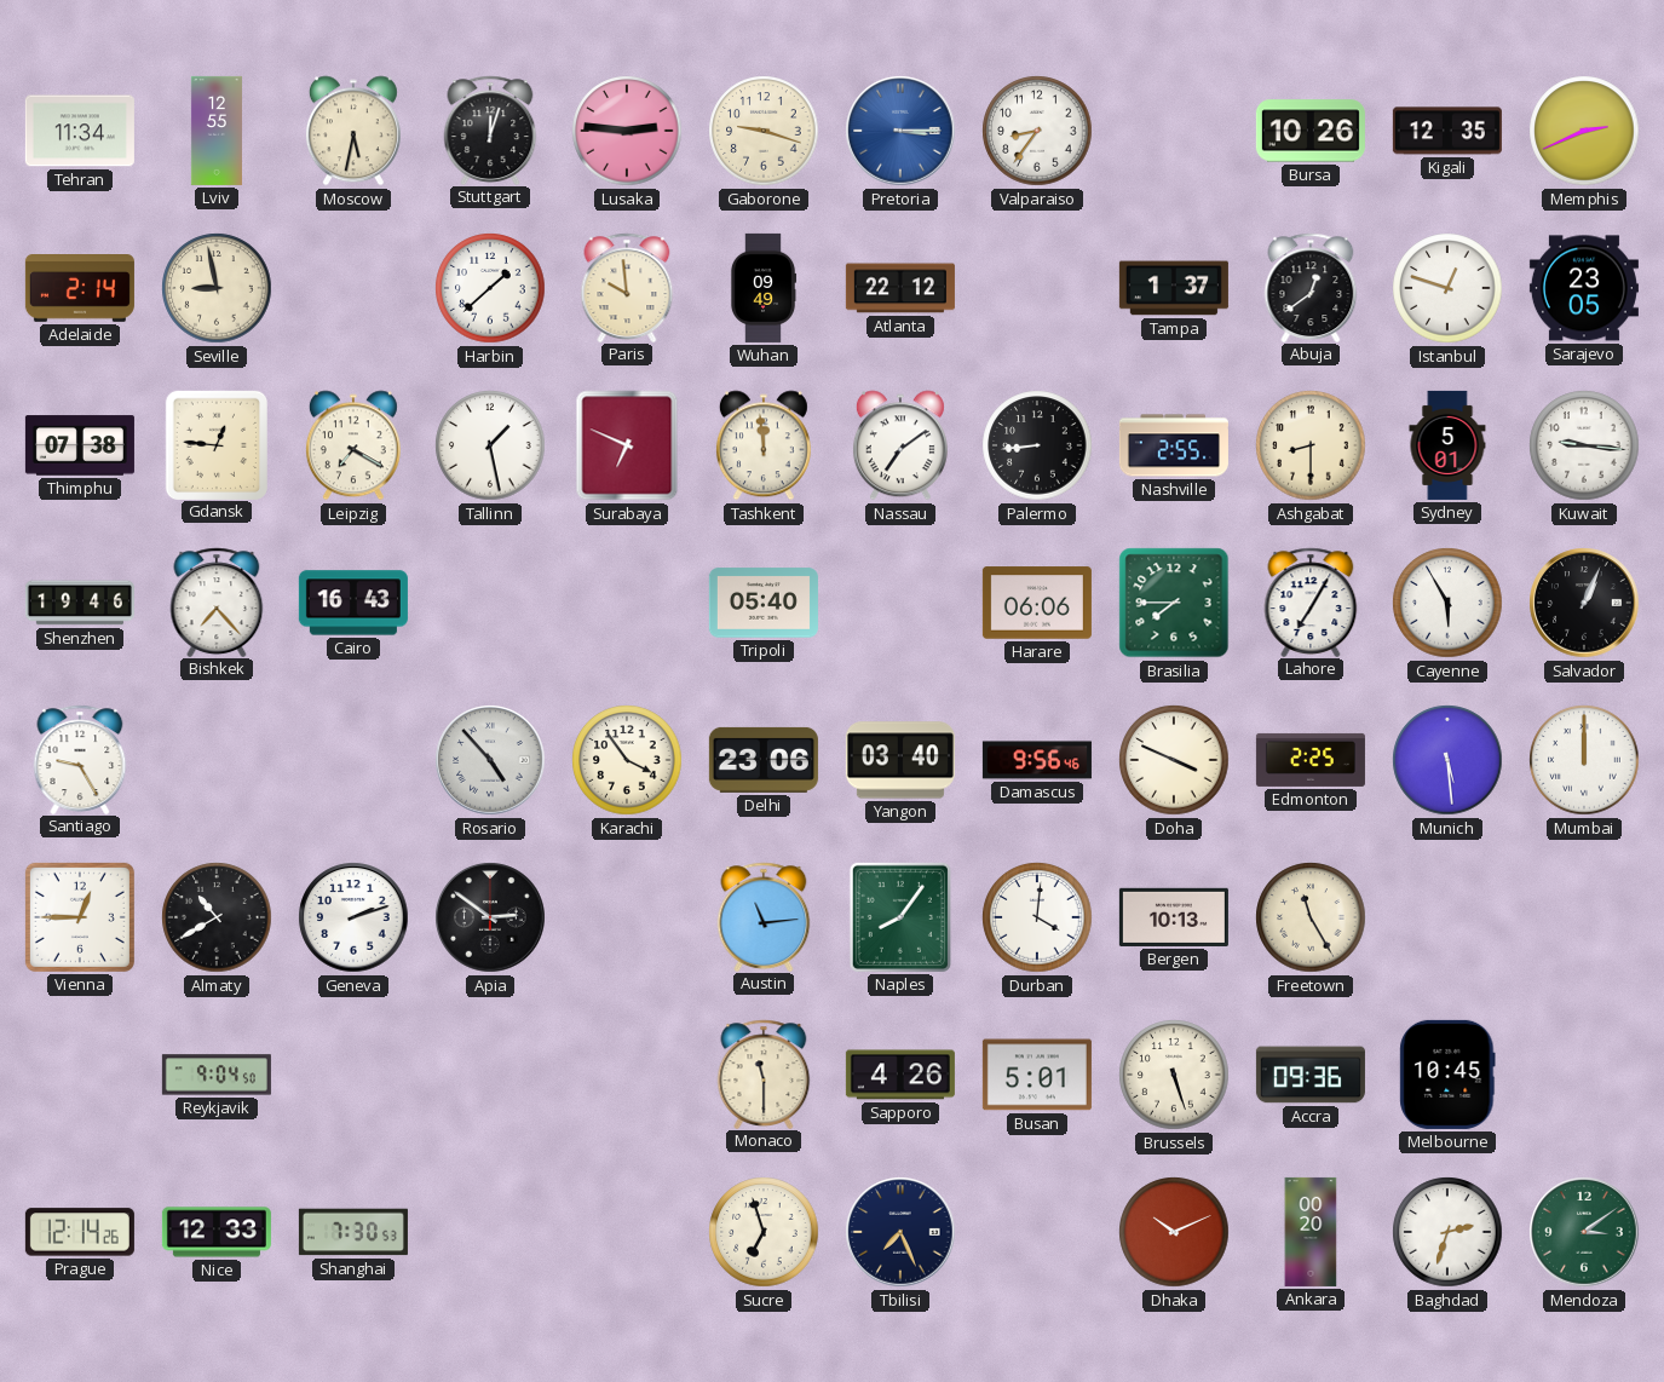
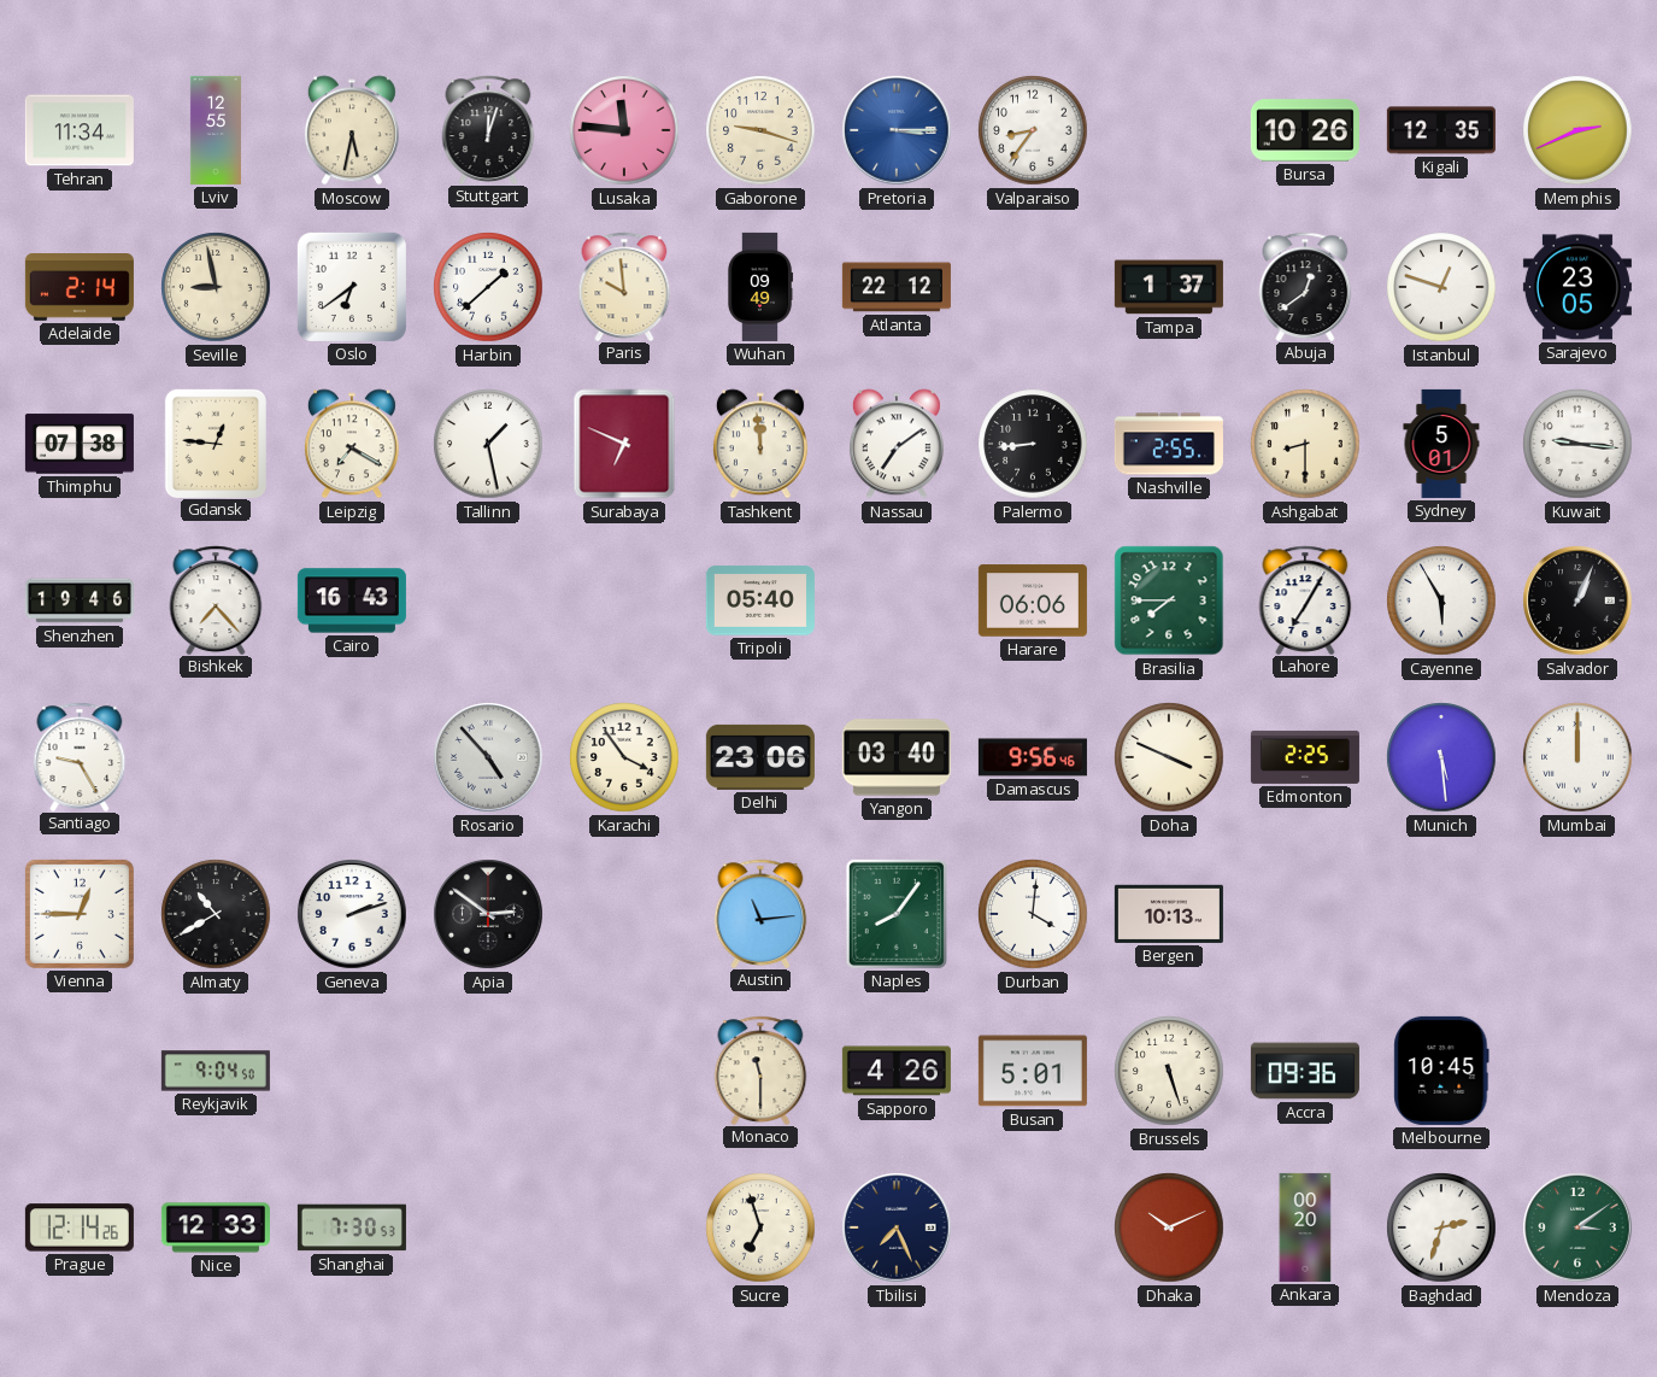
Lusaka: 2:46 -> 11:46 (624, 130)
Oslo: none -> 6:39 (352, 287)
Freetown: 11:25 -> none (1311, 917)
